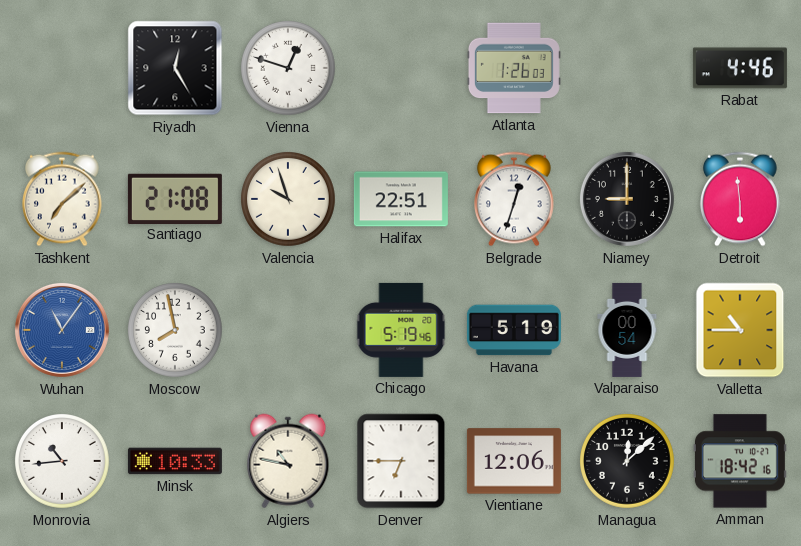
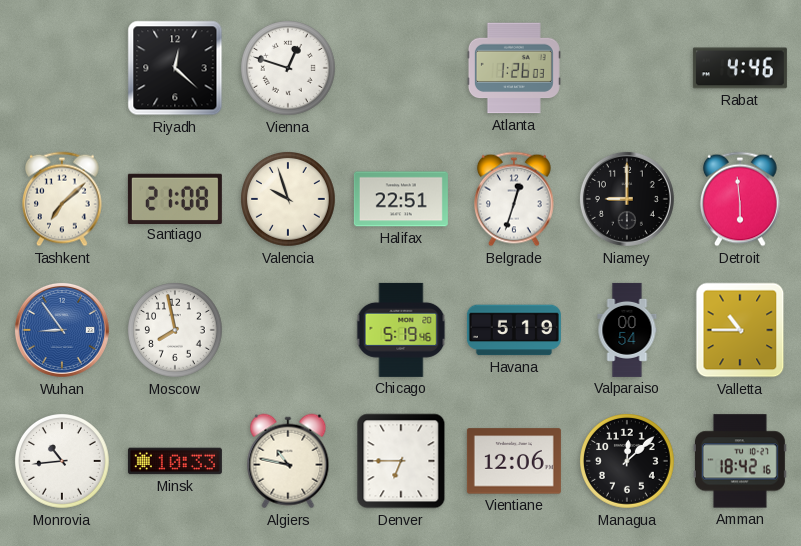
Riyadh: 12:25 -> 12:22 (175, 68)
Wuhan: 11:06 -> 8:54 (62, 330)
